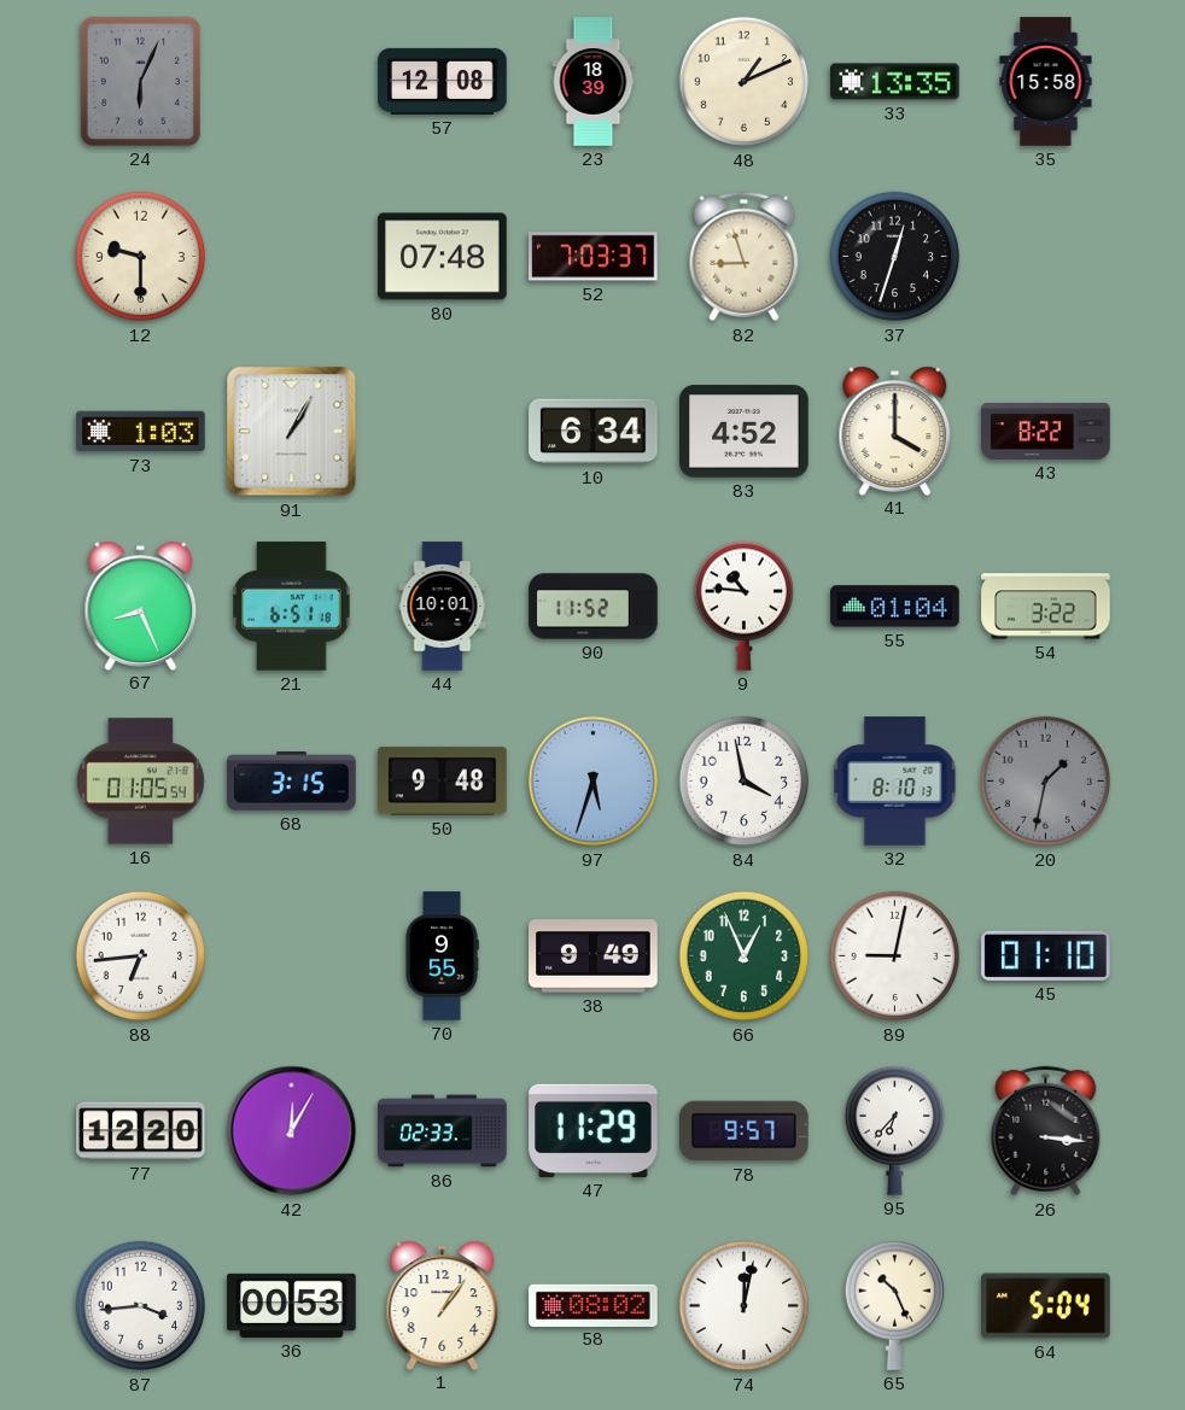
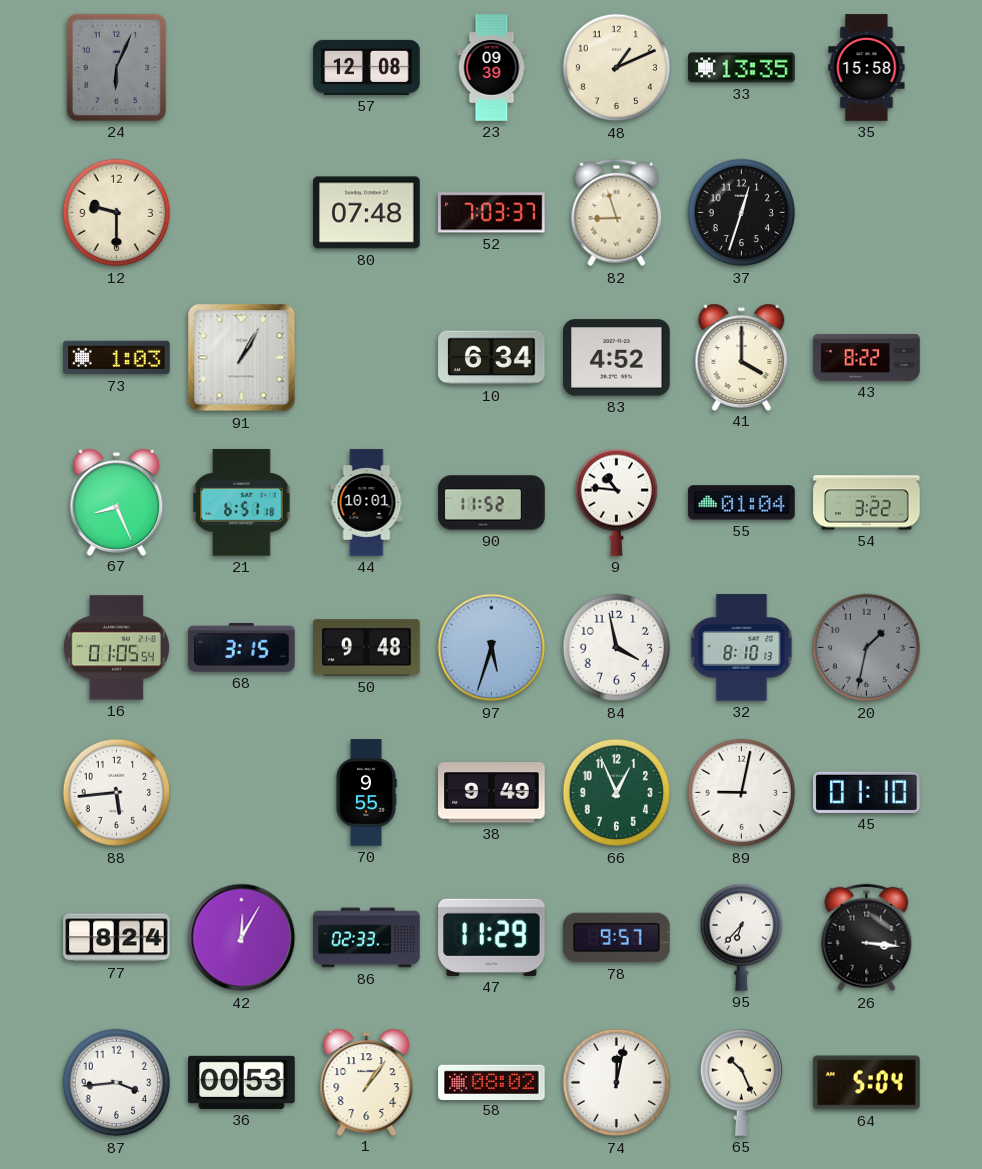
23: 18:39 -> 09:39 (492, 68)
88: 6:44 -> 5:44 (117, 793)
77: 12:20 -> 8:24 (117, 938)
